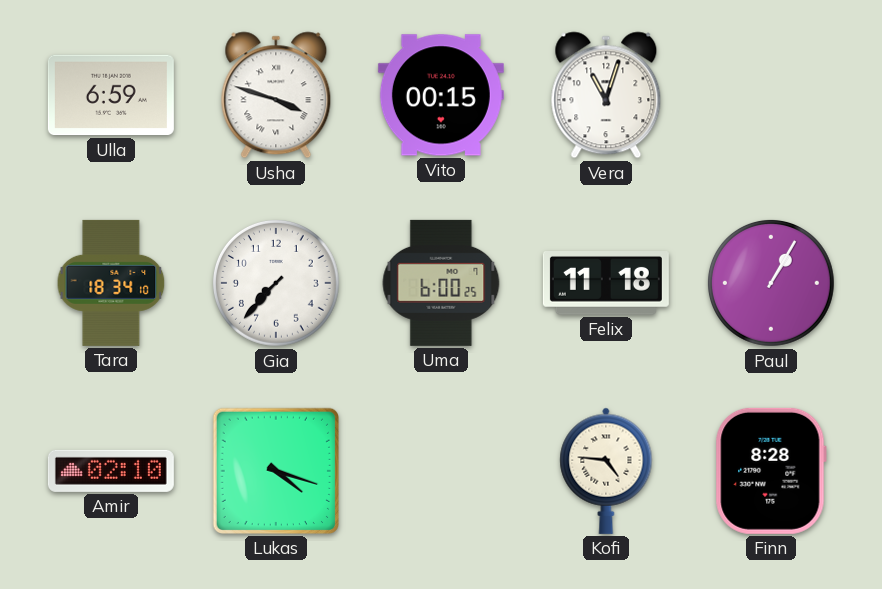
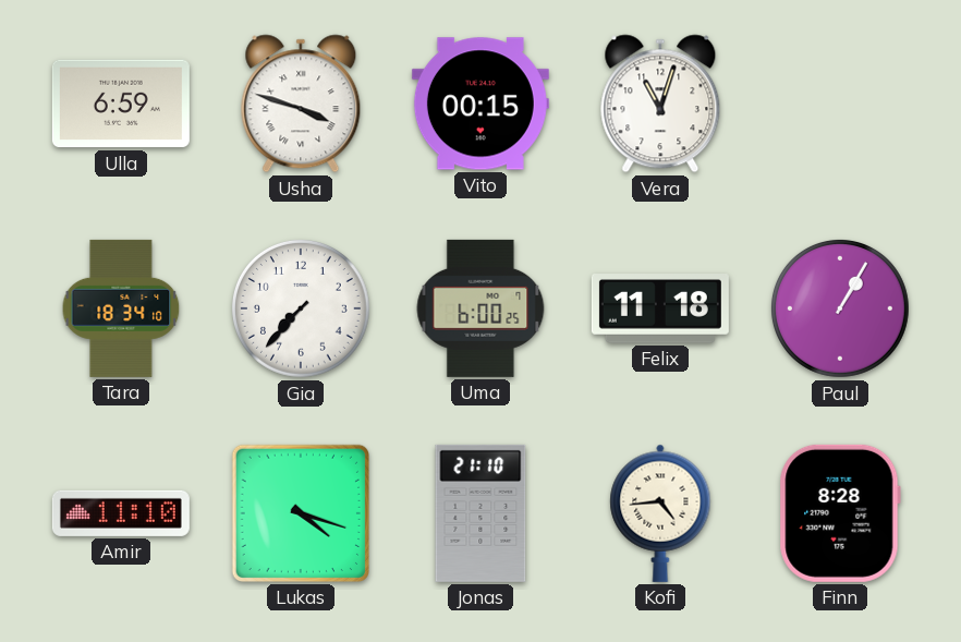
Amir: 02:10 -> 11:10 (121, 513)
Jonas: none -> 21:10 (480, 513)
Kofi: 4:46 -> 4:44 (660, 513)
